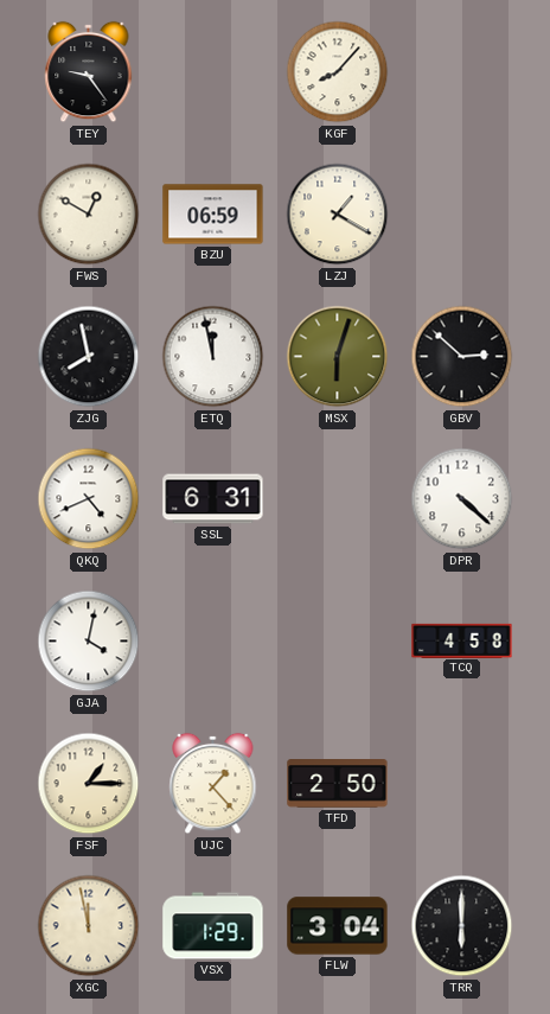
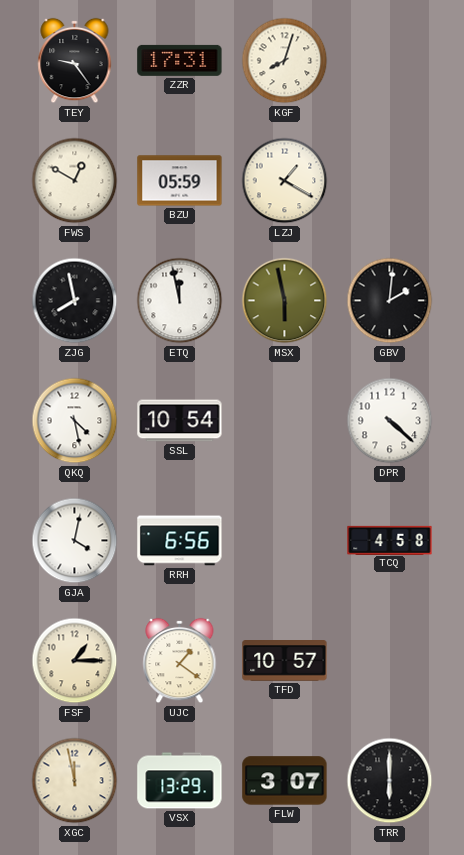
ZZR: none -> 17:31 (180, 60)
KGF: 8:07 -> 8:03 (285, 61)
BZU: 06:59 -> 05:59 (180, 181)
MSX: 6:03 -> 5:58 (285, 301)
GBV: 2:52 -> 2:01 (390, 301)
QKQ: 4:41 -> 4:28 (75, 421)
SSL: 6:31 -> 10:54 (180, 421)
RRH: none -> 6:56 (180, 541)
UJC: 1:23 -> 1:21 (180, 661)
TFD: 2:50 -> 10:57 (285, 661)
VSX: 1:29 -> 13:29 (180, 781)
FLW: 3:04 -> 3:07 (285, 781)
